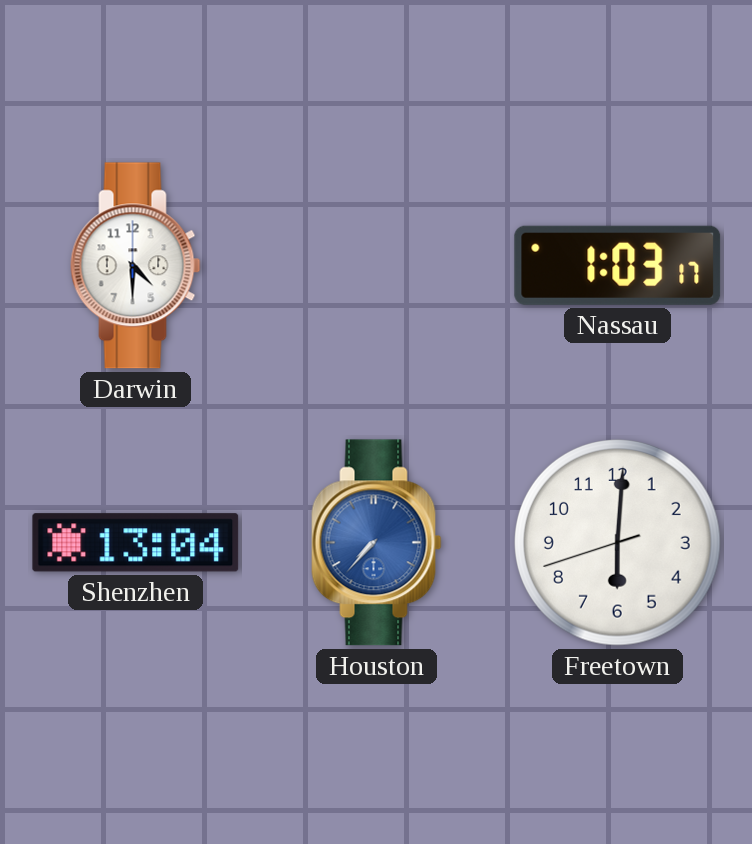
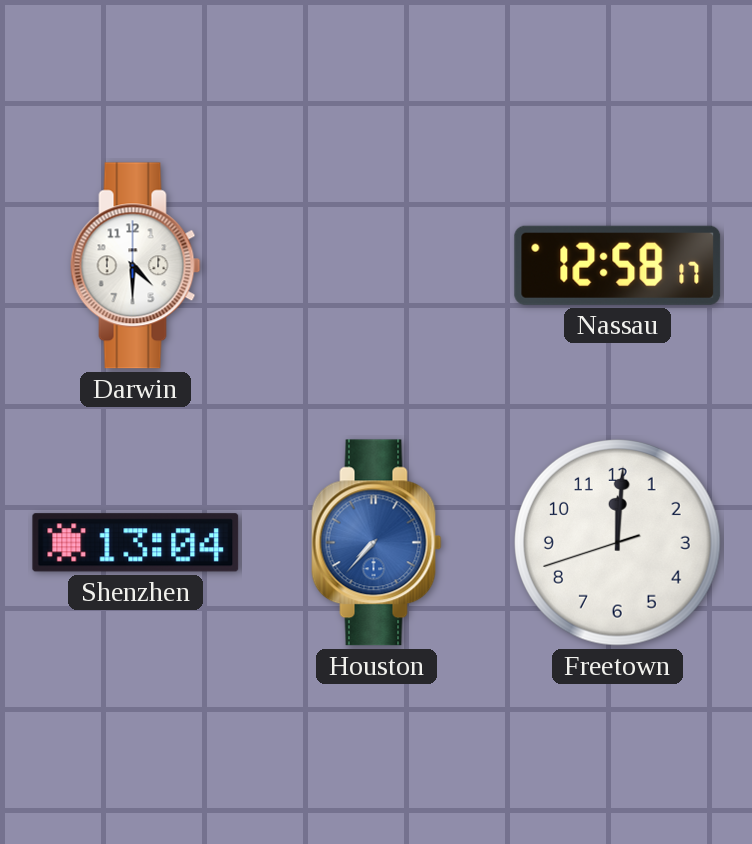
Nassau: 1:03 -> 12:58 (618, 265)
Freetown: 6:00 -> 12:00 (618, 543)
